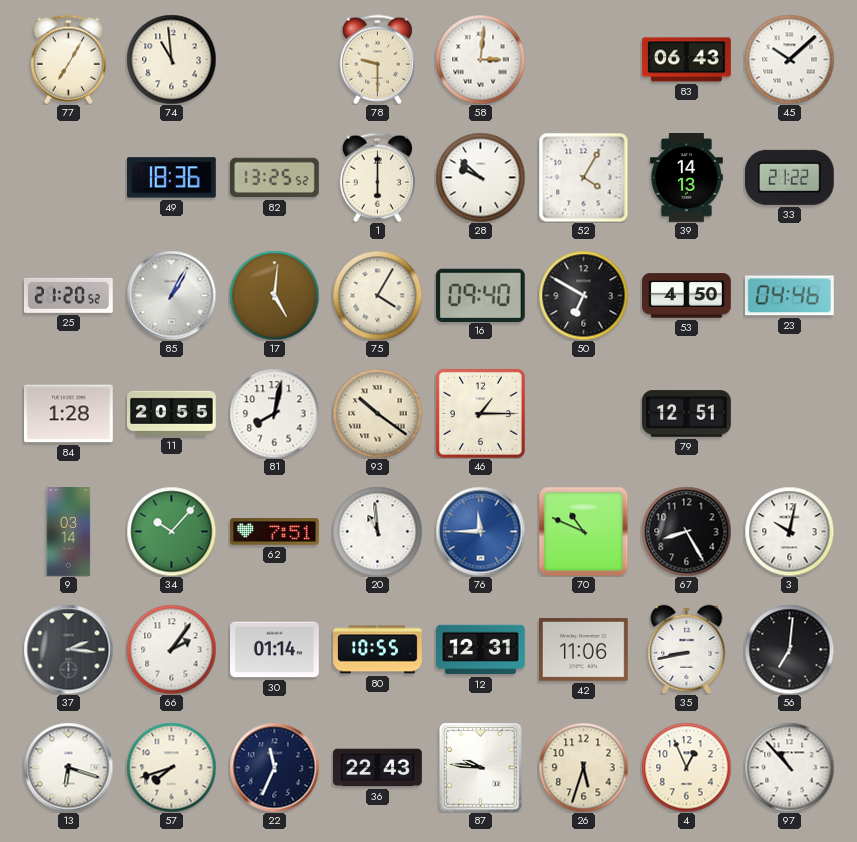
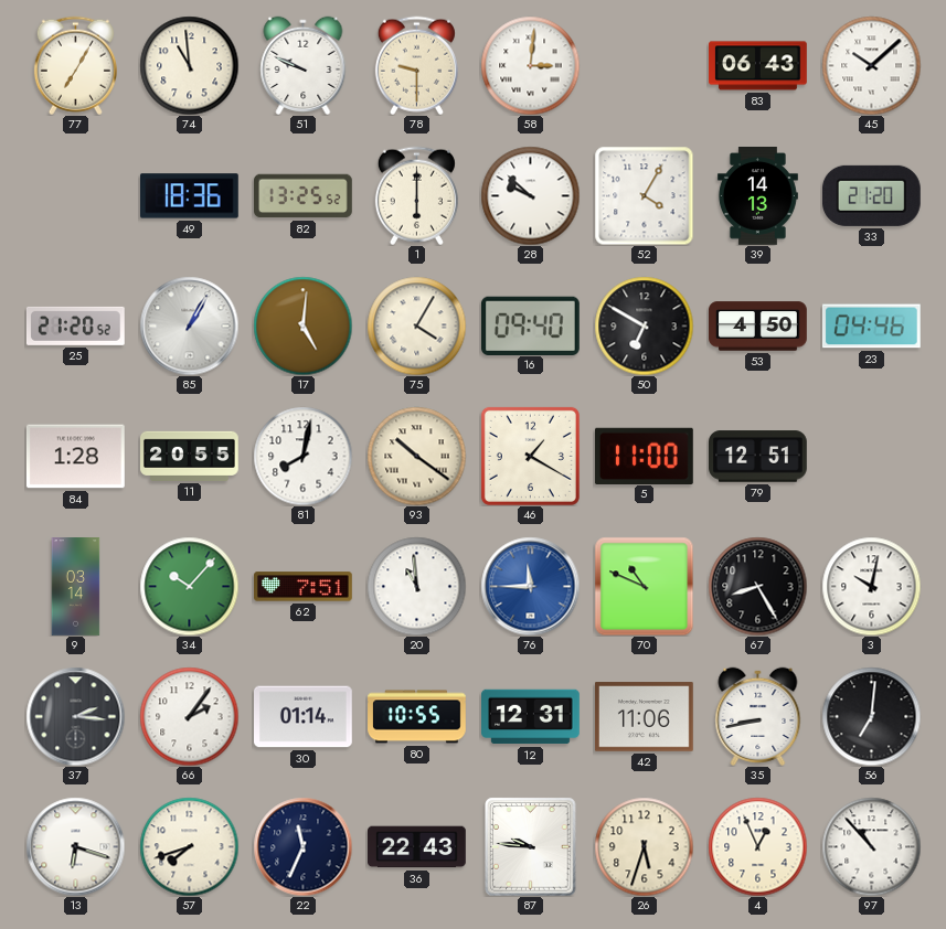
51: none -> 9:49 (304, 65)
33: 21:22 -> 21:20 (871, 195)
46: 1:15 -> 1:20 (530, 456)
5: none -> 11:00 (644, 456)
